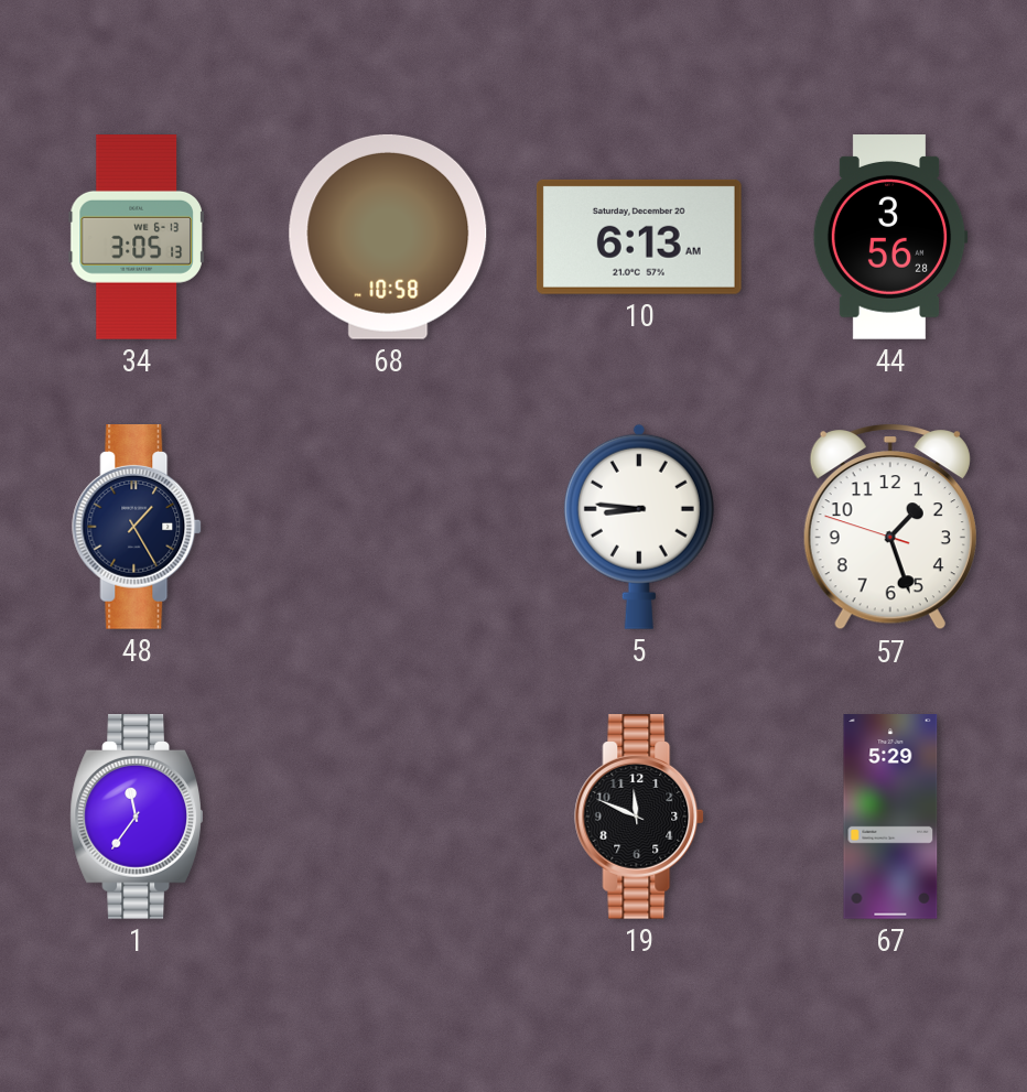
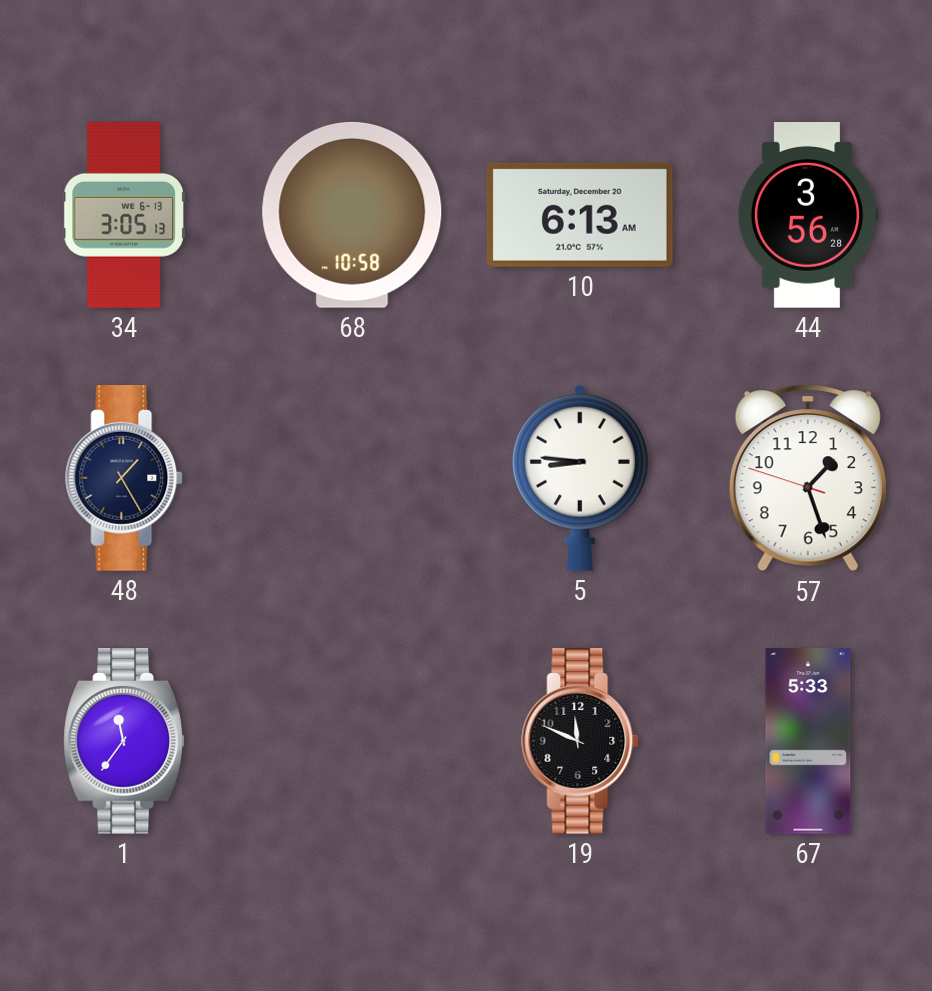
67: 5:29 -> 5:33 (808, 741)
